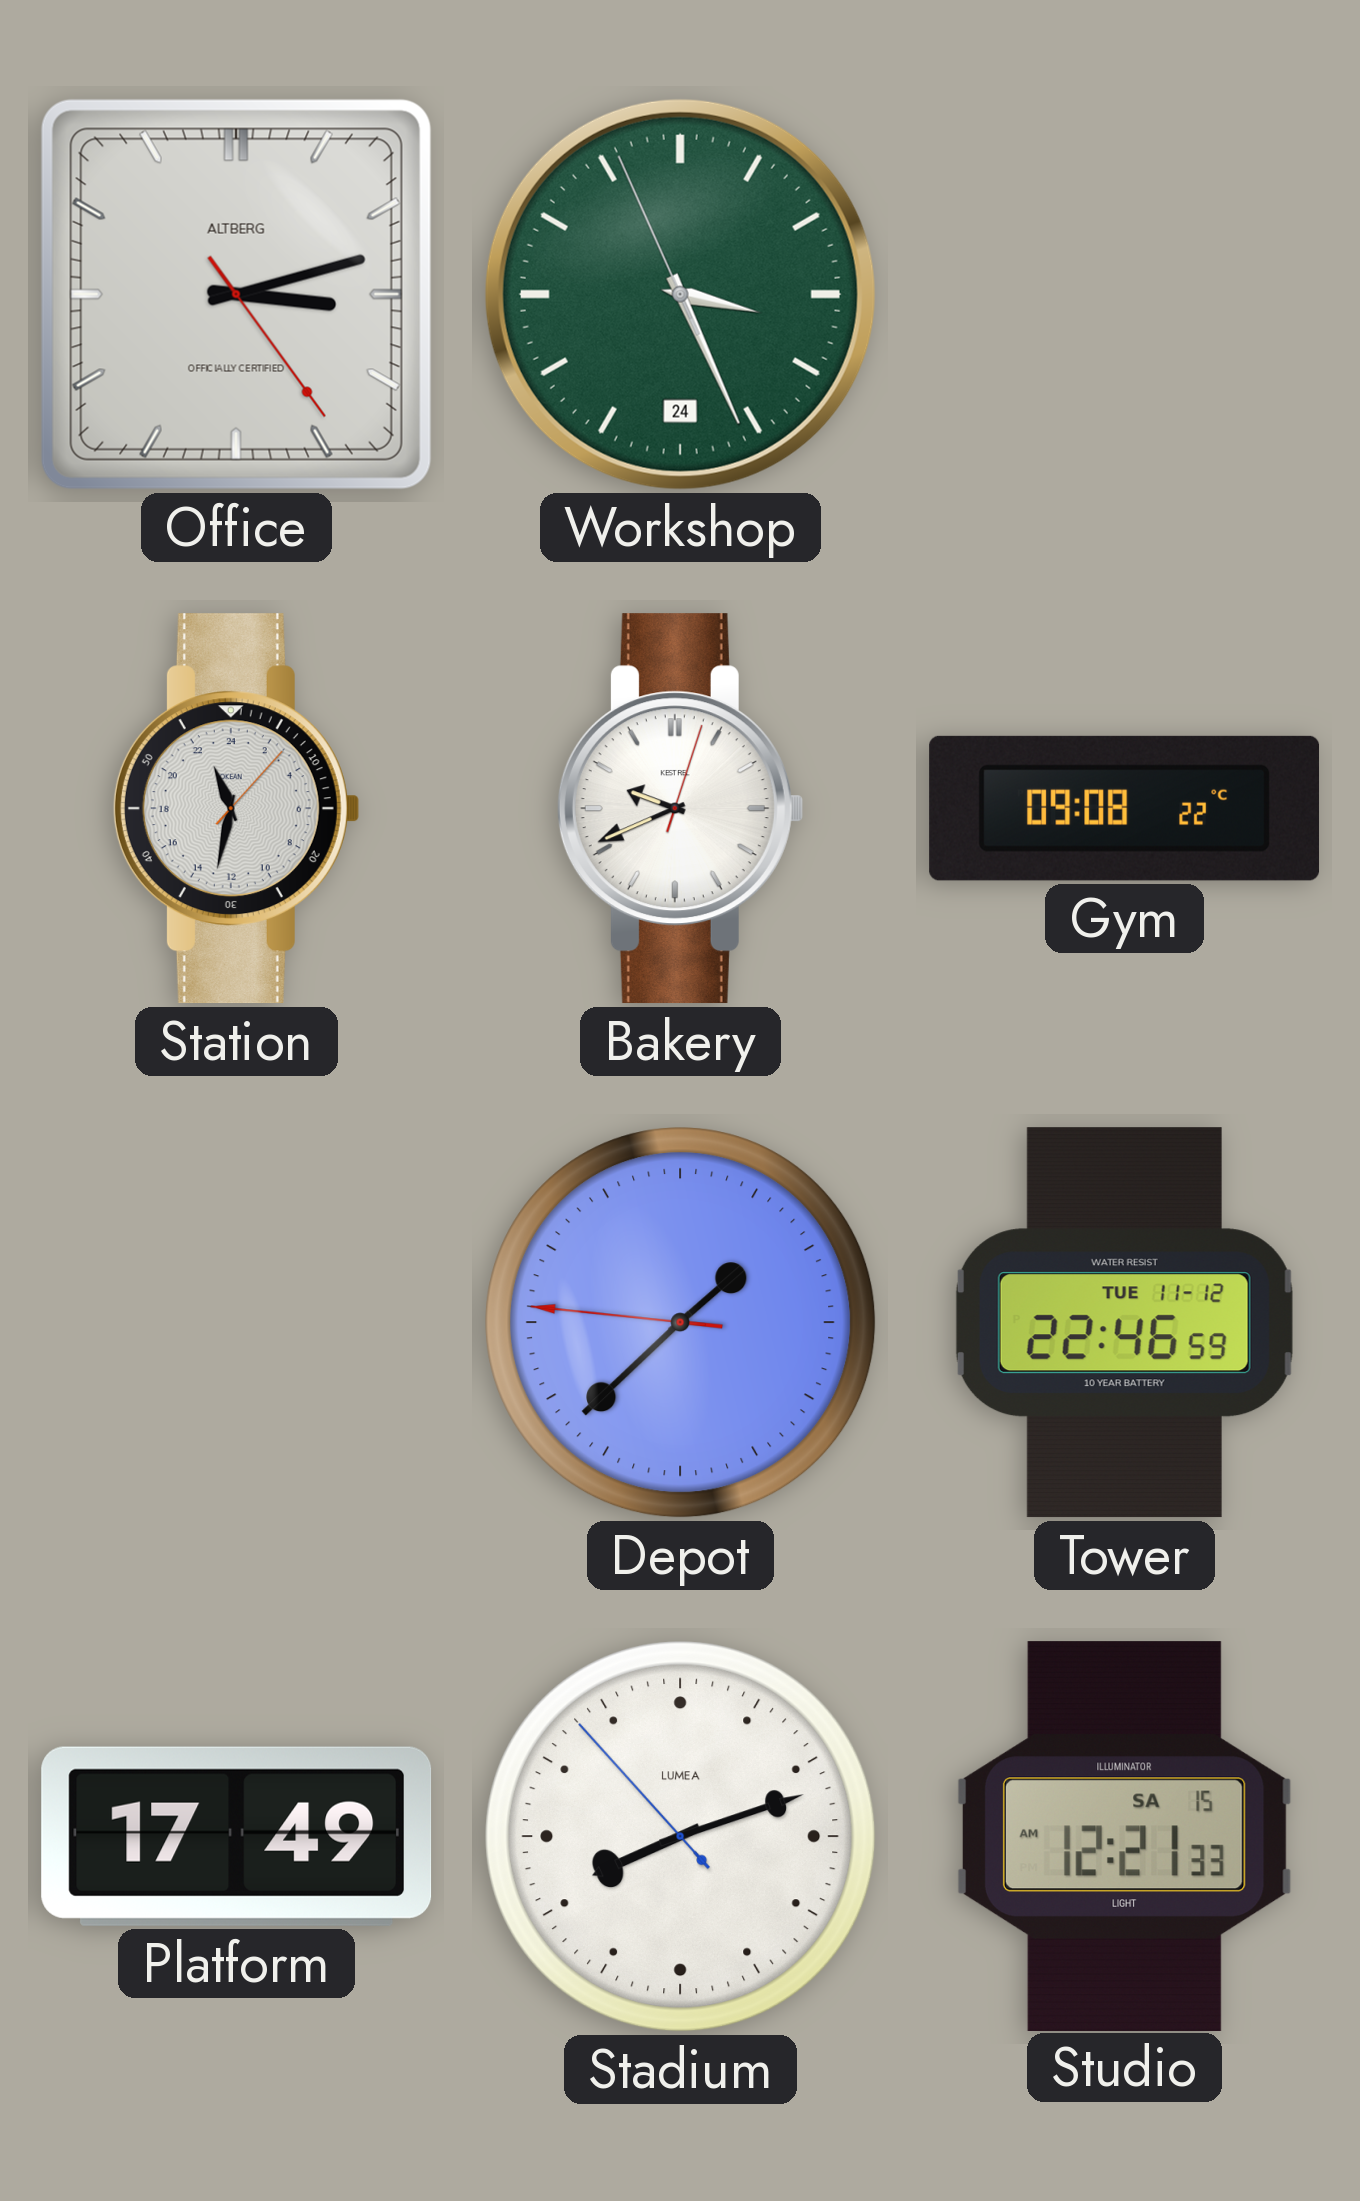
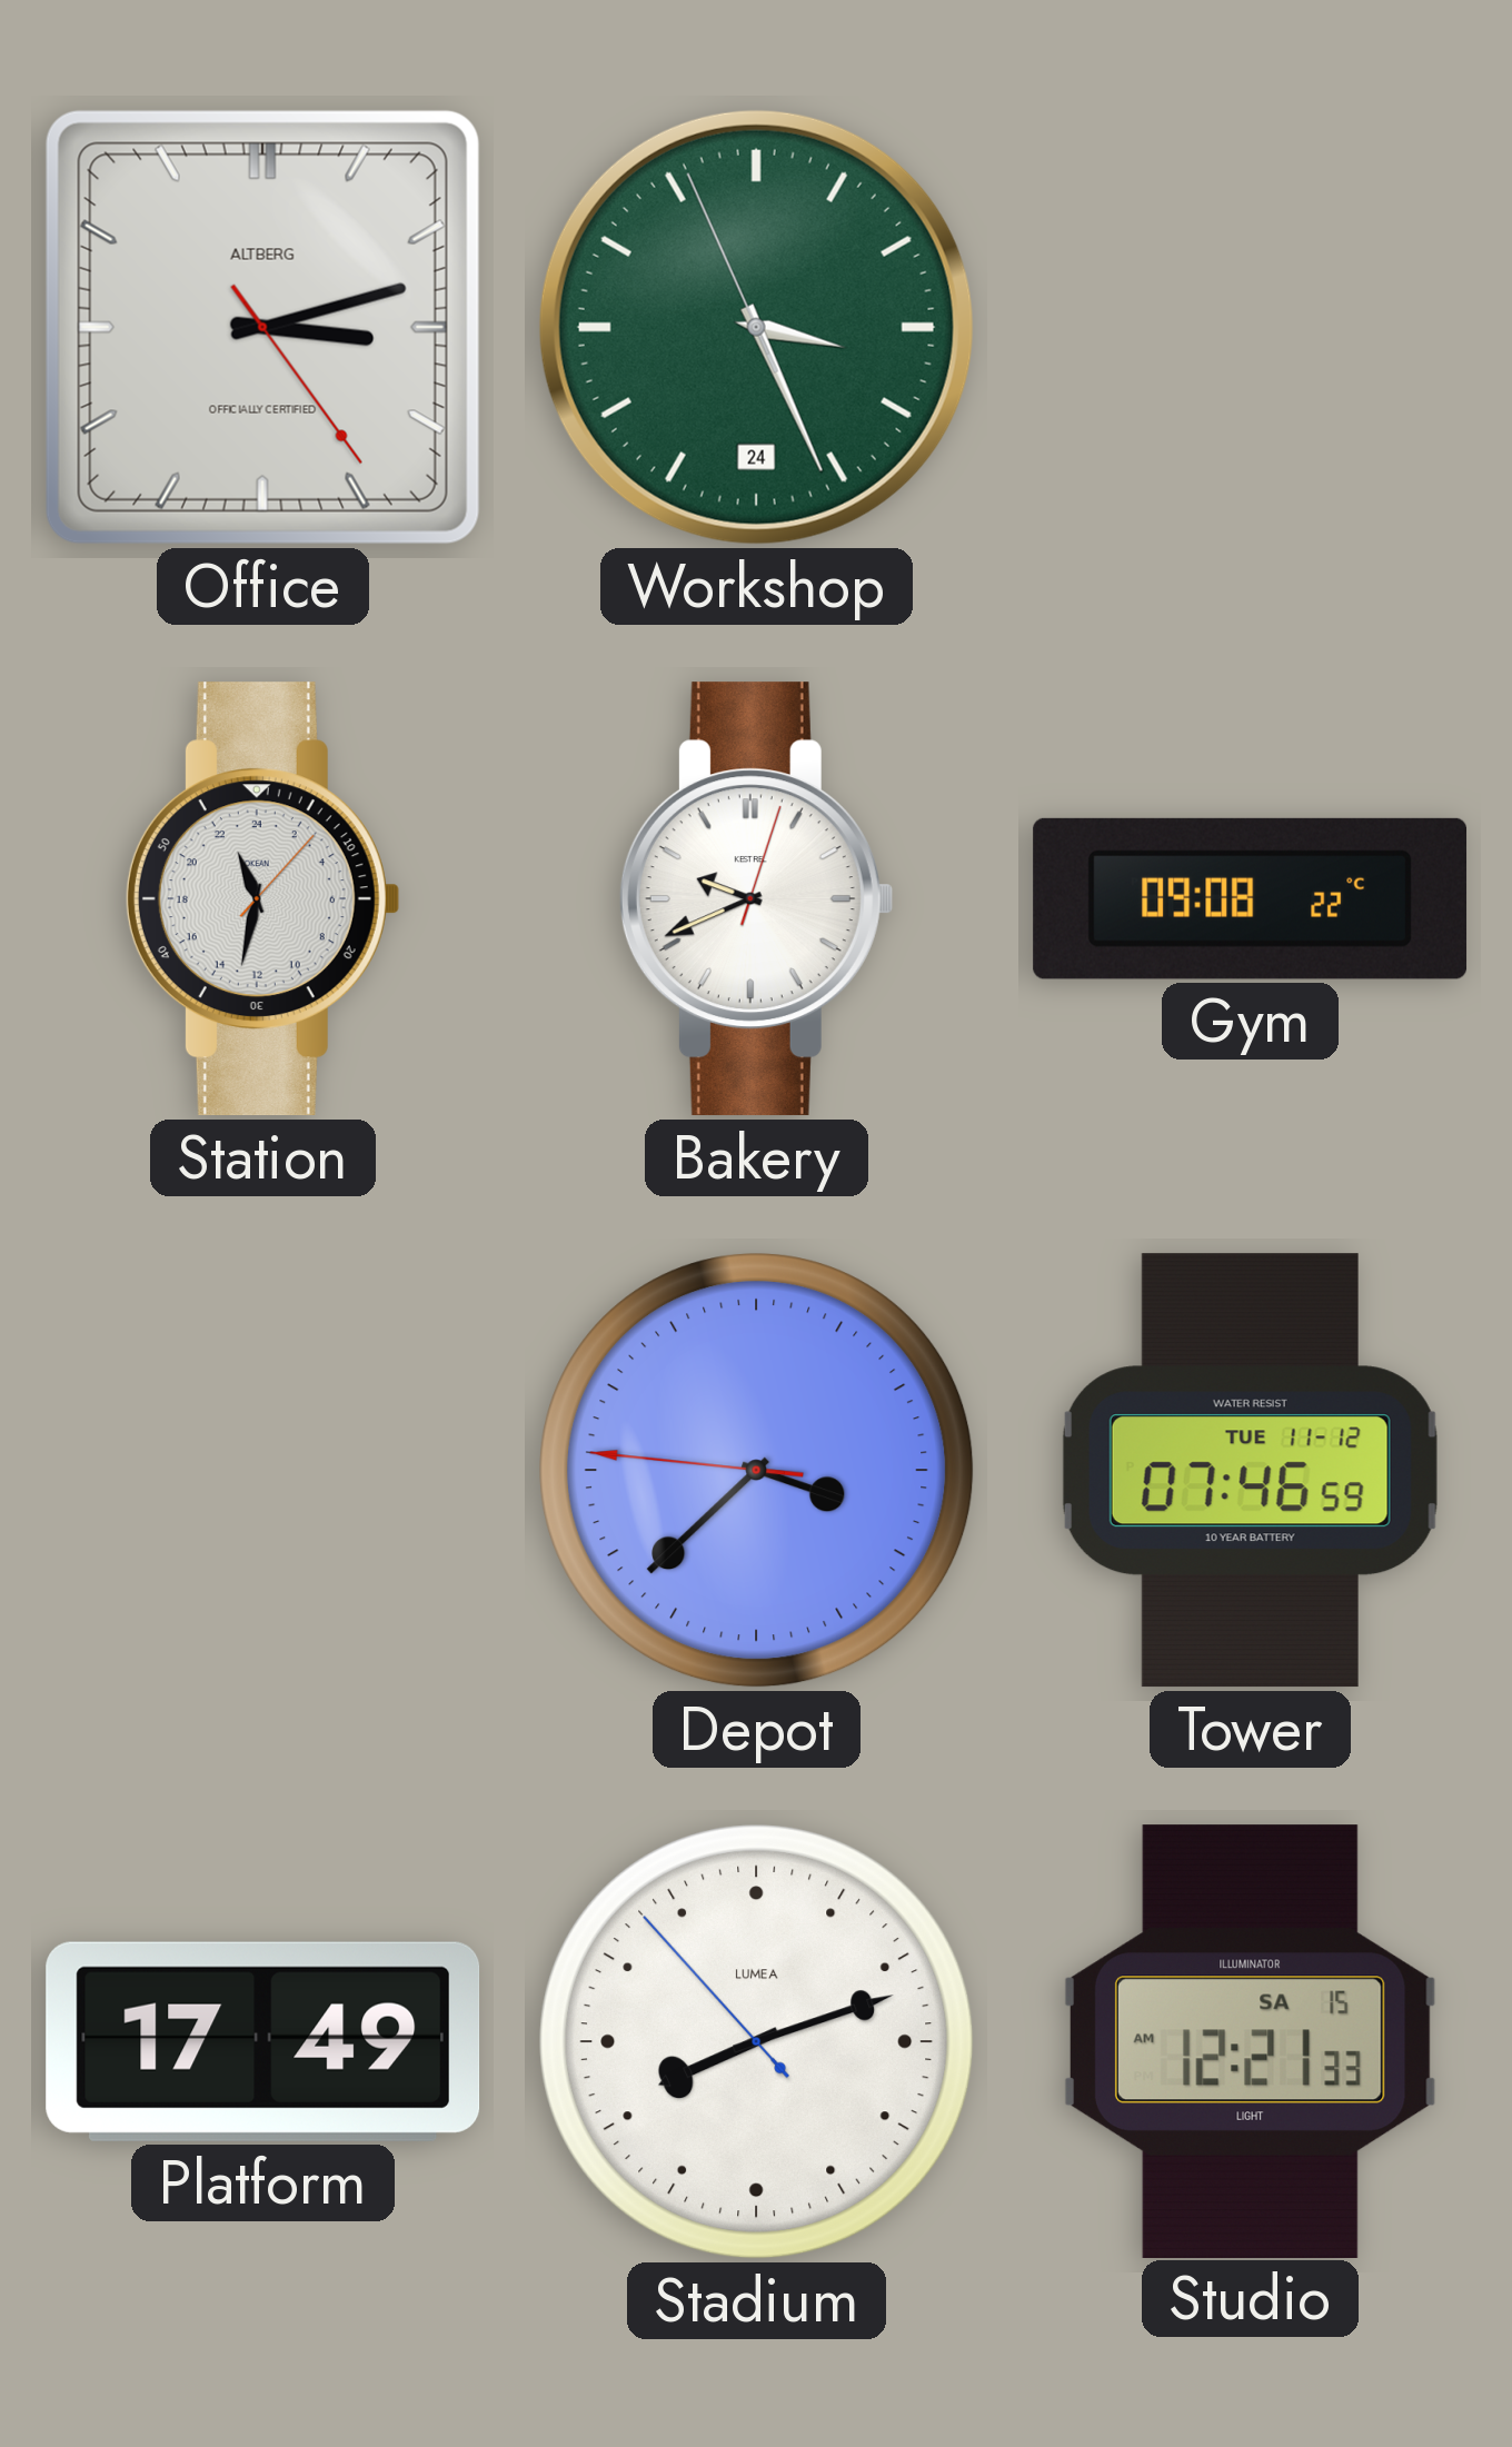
Depot: 1:37 -> 3:37 (757, 1471)
Tower: 22:46 -> 07:46 (1250, 1471)
